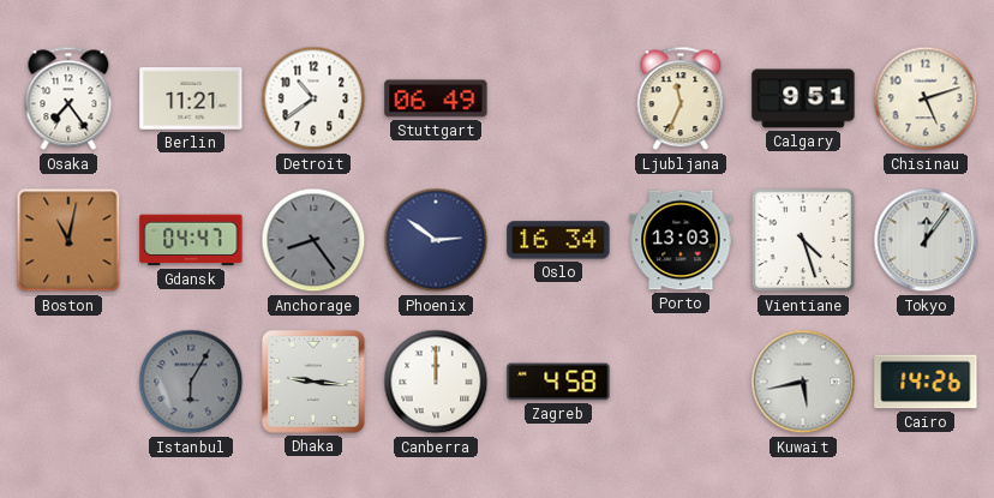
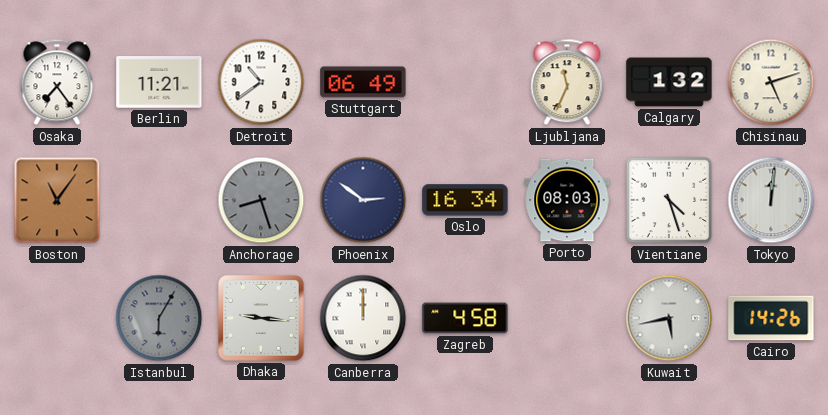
Calgary: 9:51 -> 1:32 (669, 82)
Boston: 11:02 -> 11:06 (57, 200)
Gdansk: 04:47 -> none (191, 240)
Anchorage: 8:24 -> 8:27 (261, 200)
Porto: 13:03 -> 08:03 (567, 200)
Tokyo: 12:06 -> 12:01 (771, 200)
